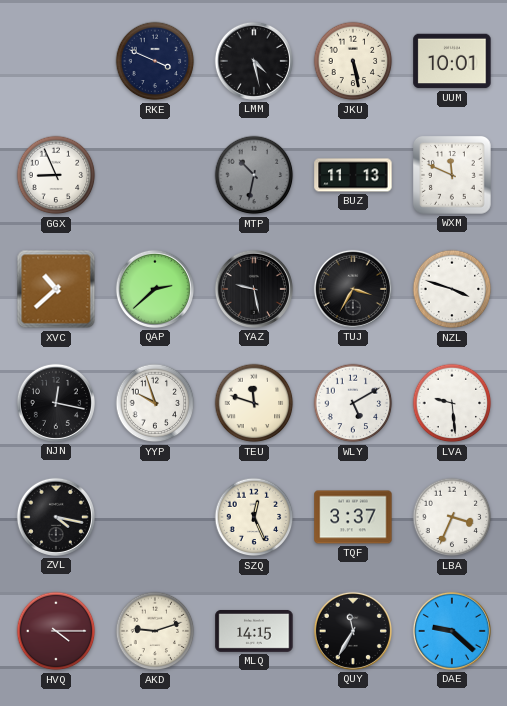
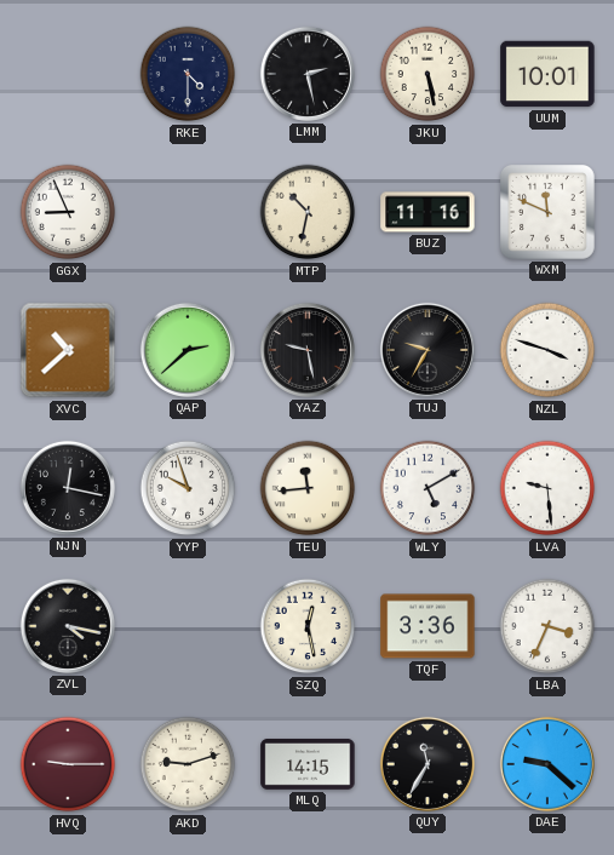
RKE: 3:49 -> 4:30 (188, 74)
LMM: 4:28 -> 2:28 (308, 74)
MTP dial: grey -> cream (308, 212)
BUZ: 11:13 -> 11:16 (427, 212)
TUJ: 3:35 -> 9:35 (427, 350)
TEU: 11:48 -> 11:44 (308, 488)
SZQ: 12:26 -> 12:28 (308, 626)
TQF: 3:37 -> 3:36 (427, 626)
HVQ: 4:15 -> 9:15 (68, 764)
